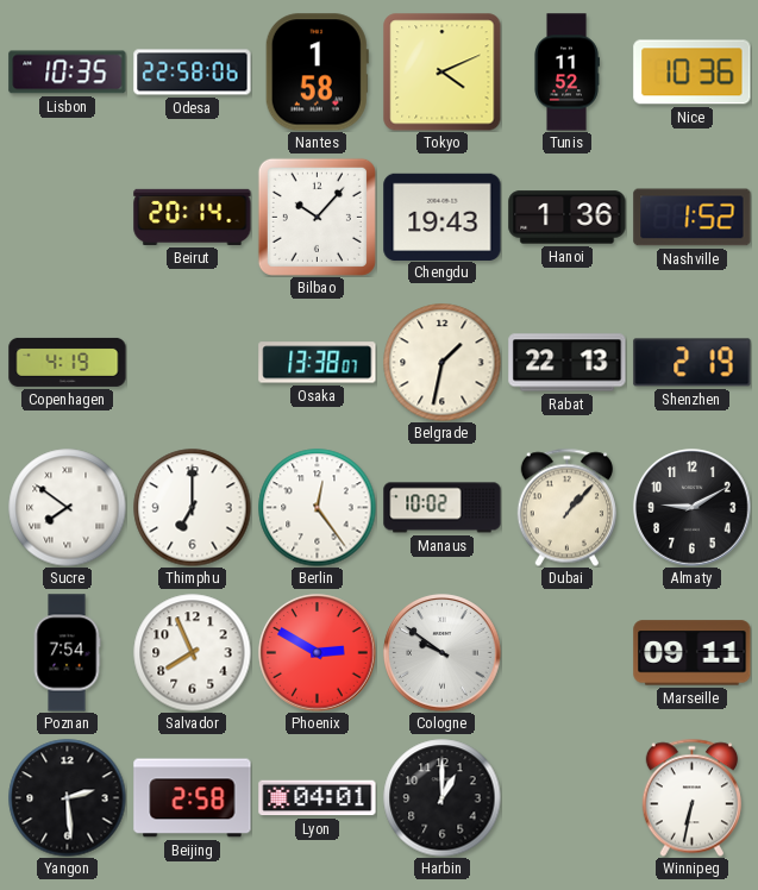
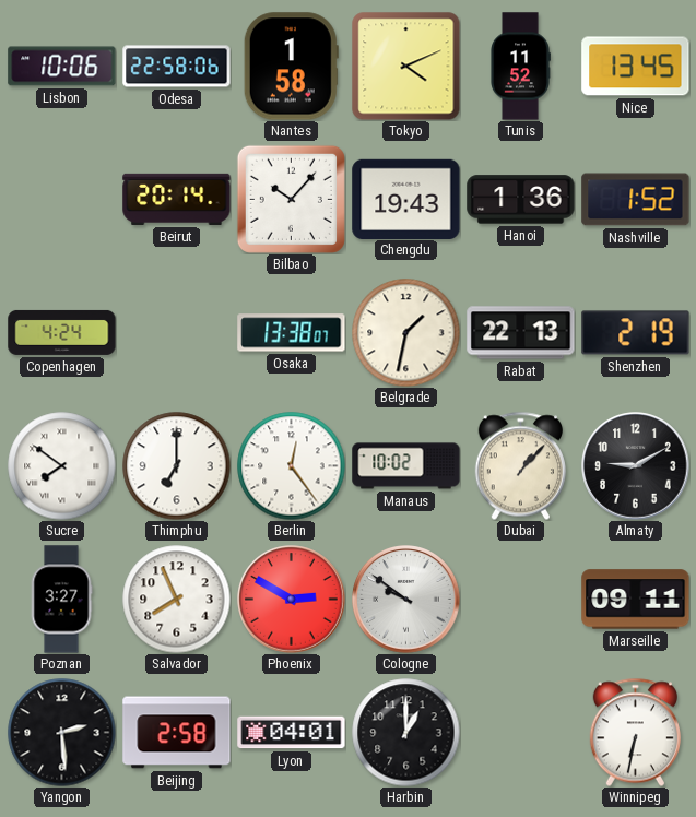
Lisbon: 10:35 -> 10:06 (62, 67)
Nice: 10:36 -> 13:45 (636, 67)
Copenhagen: 4:19 -> 4:24 (62, 332)
Poznan: 7:54 -> 3:27 (61, 600)
